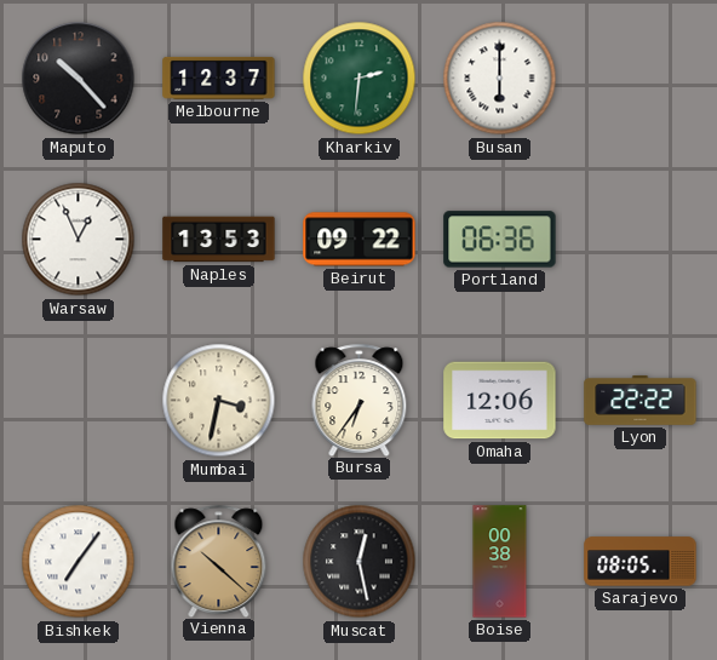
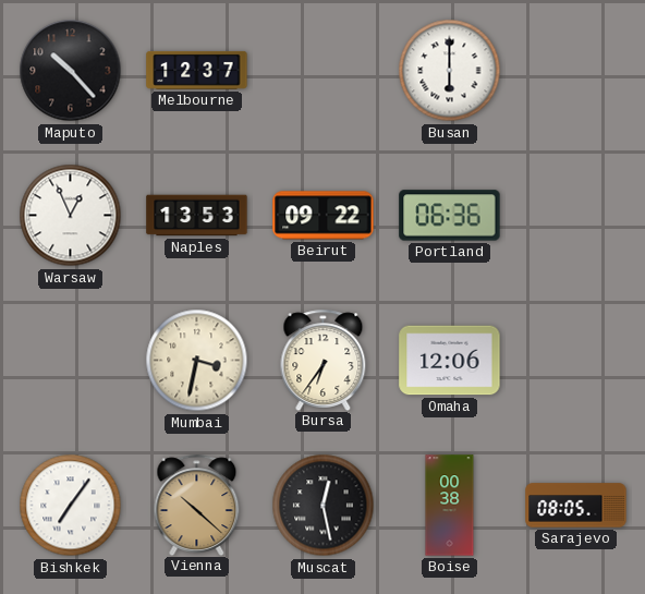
Kharkiv: 2:31 -> none (360, 79)
Lyon: 22:22 -> none (641, 400)
